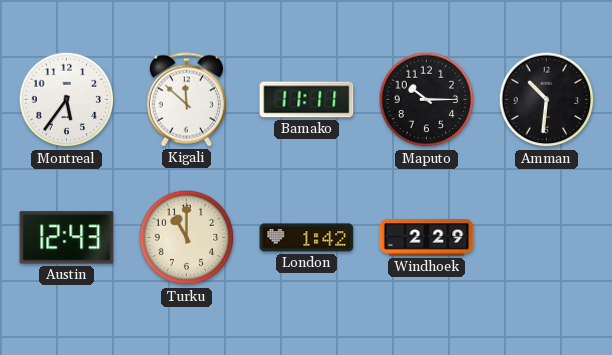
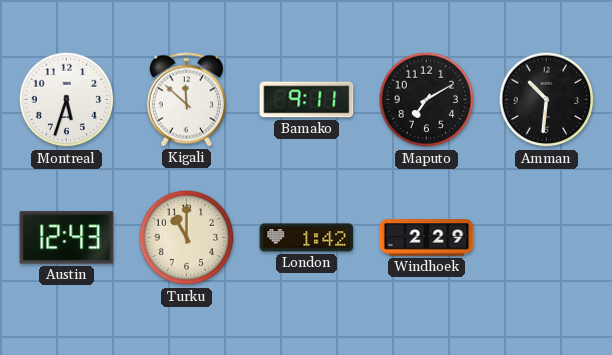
Montreal: 5:36 -> 5:33 (67, 100)
Bamako: 11:11 -> 9:11 (307, 100)
Maputo: 10:15 -> 7:10 (427, 100)
